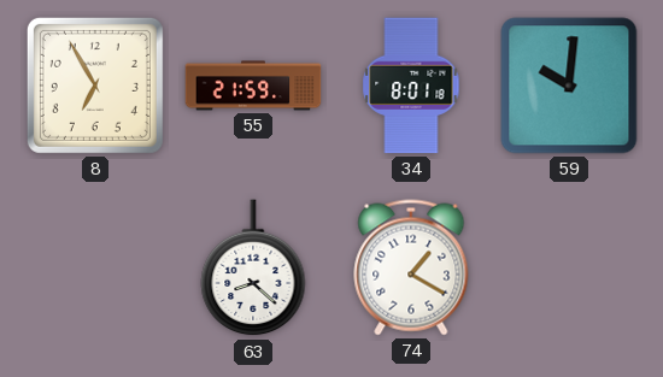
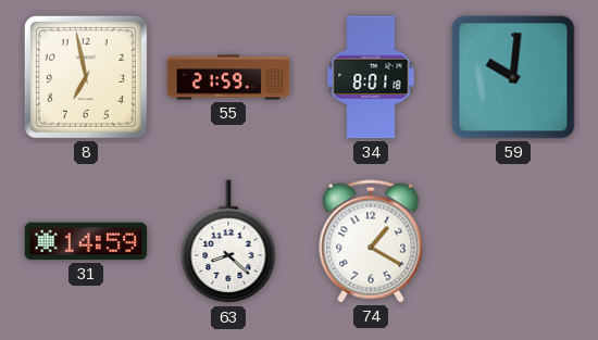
8: 6:55 -> 6:58 (86, 77)
31: none -> 14:59 (86, 241)
